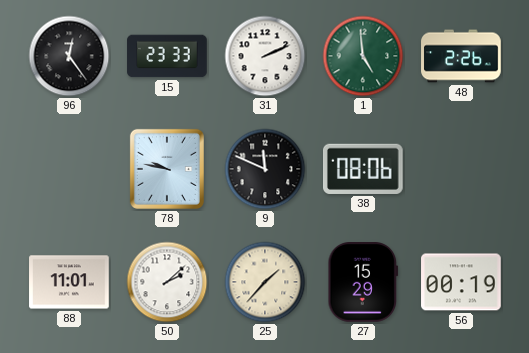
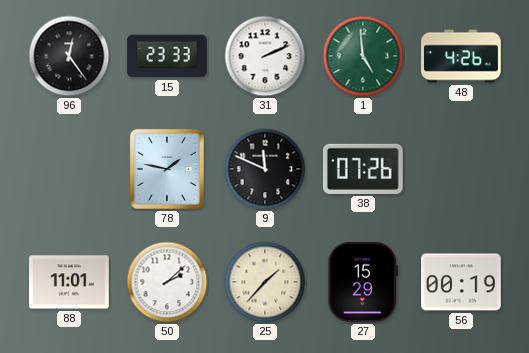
48: 2:26 -> 4:26 (461, 56)
78: 9:47 -> 1:47 (167, 169)
38: 08:06 -> 07:26 (364, 169)
